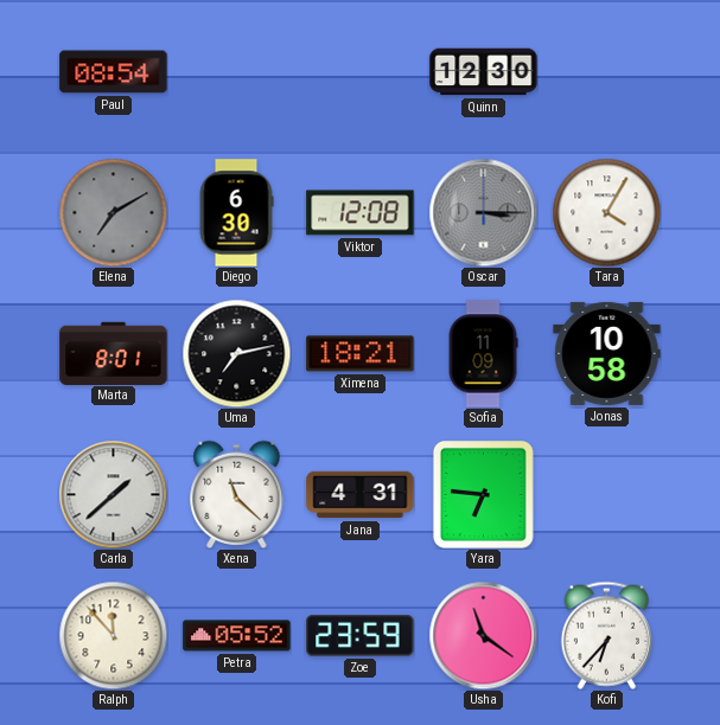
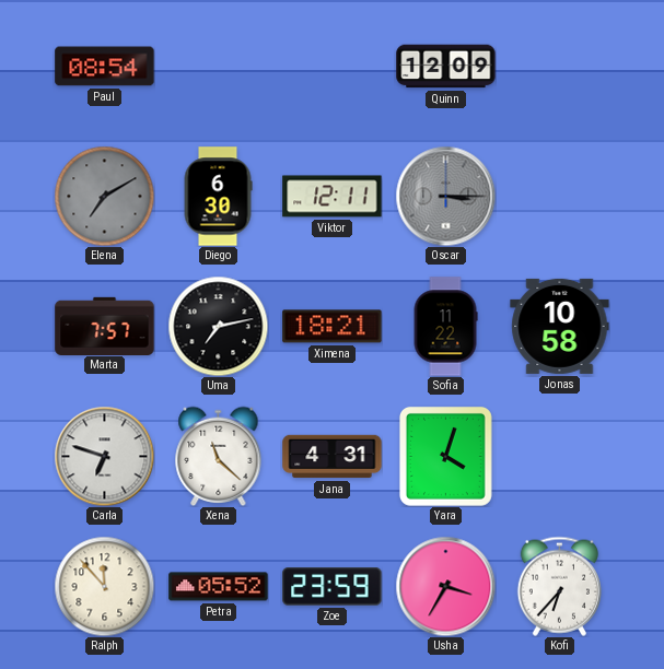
Quinn: 12:30 -> 12:09 (446, 67)
Viktor: 12:08 -> 12:11 (333, 197)
Tara: 4:05 -> none (606, 212)
Marta: 8:01 -> 7:57 (105, 326)
Sofia: 11:09 -> 11:22 (445, 327)
Carla: 1:38 -> 6:48 (104, 456)
Yara: 6:46 -> 4:03 (445, 456)
Usha: 11:21 -> 3:35 (445, 586)
